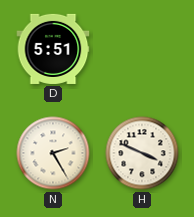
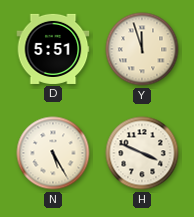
Y: none -> 11:57 (142, 49)
N: 2:25 -> 5:25 (53, 153)
